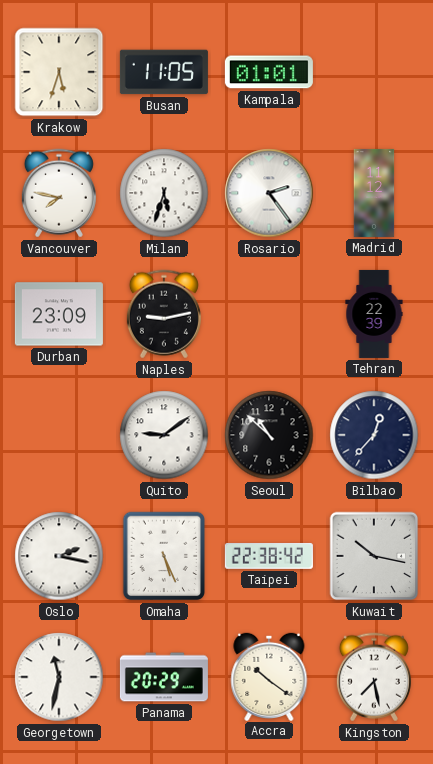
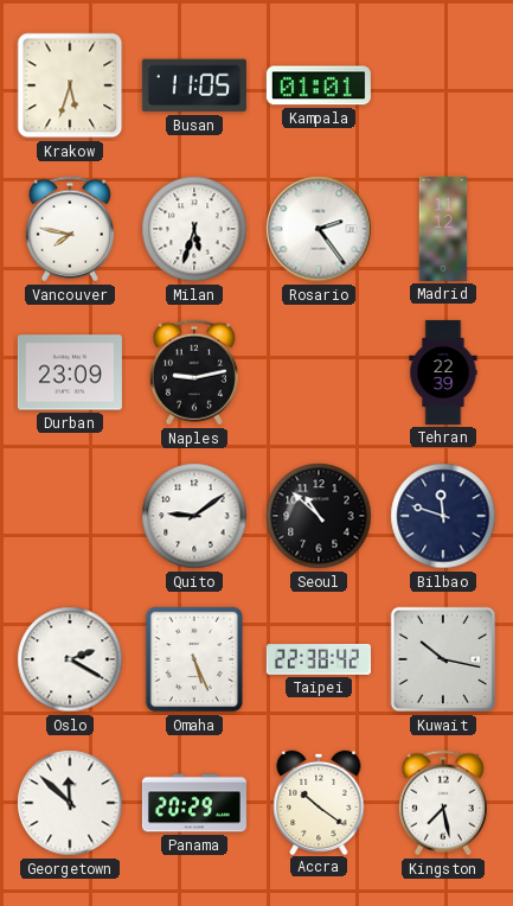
Bilbao: 12:37 -> 11:48 (443, 516)
Oslo: 2:17 -> 2:20 (70, 659)
Georgetown: 11:32 -> 11:52 (70, 803)
